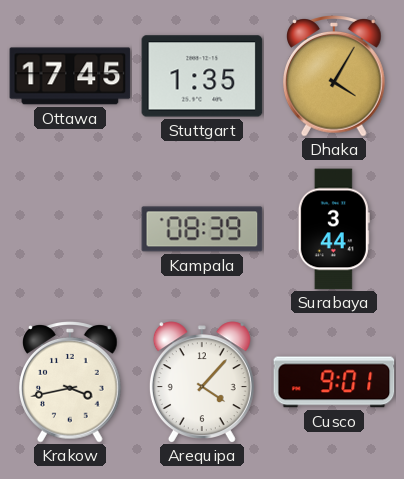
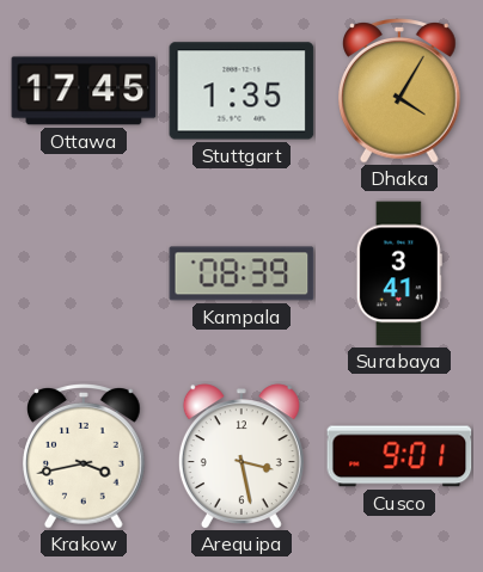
Surabaya: 3:44 -> 3:41 (399, 273)
Arequipa: 4:07 -> 3:28 (241, 456)
